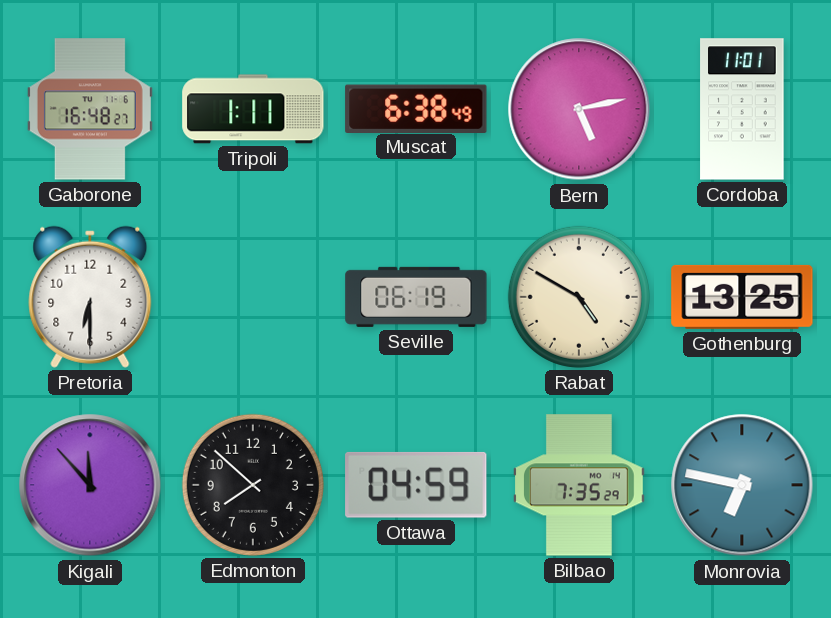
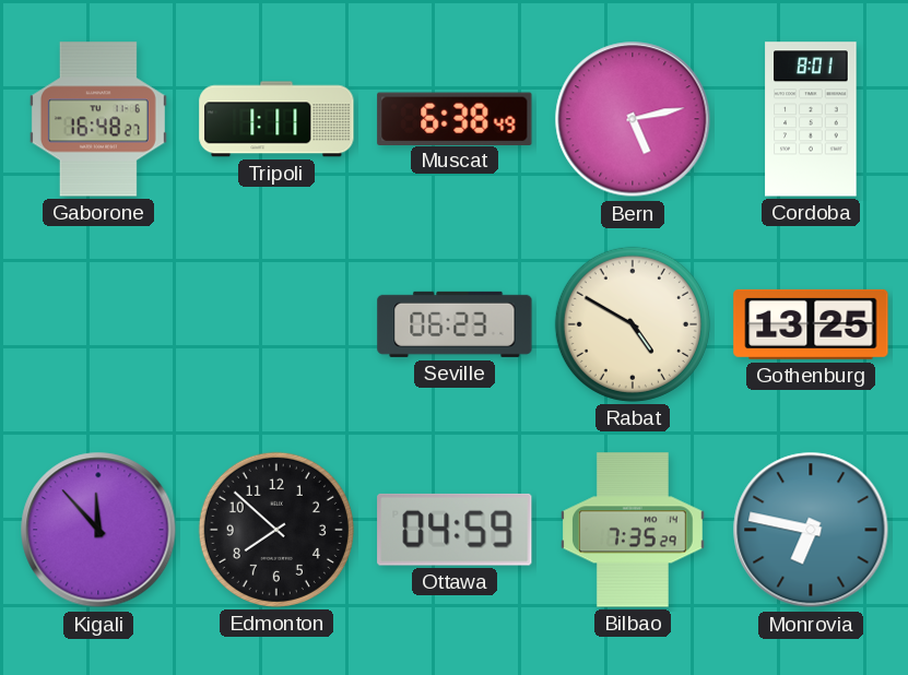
Cordoba: 11:01 -> 8:01 (811, 119)
Pretoria: 6:30 -> none (90, 297)
Seville: 06:19 -> 06:23 (455, 324)
